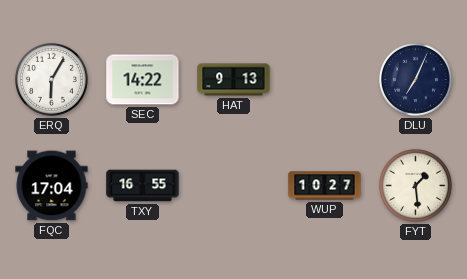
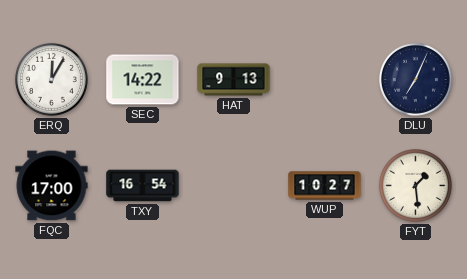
ERQ: 6:05 -> 12:05 (51, 79)
FQC: 17:04 -> 17:00 (52, 186)
TXY: 16:55 -> 16:54 (143, 186)
